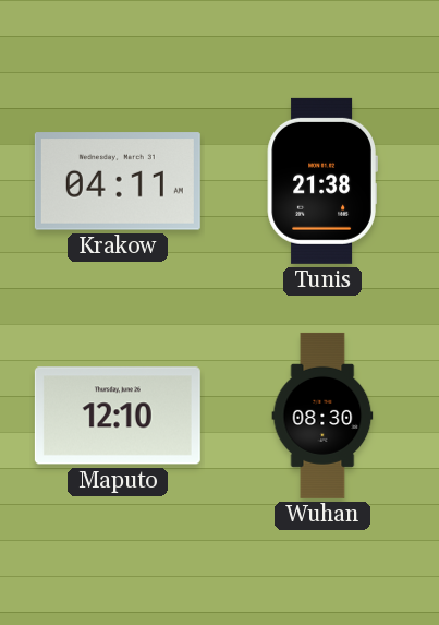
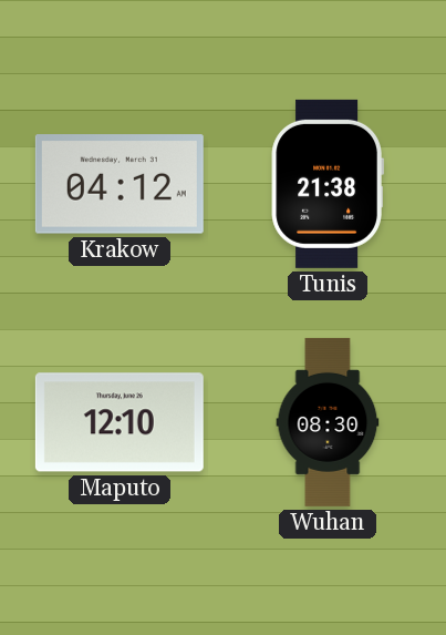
Krakow: 04:11 -> 04:12 (120, 184)
